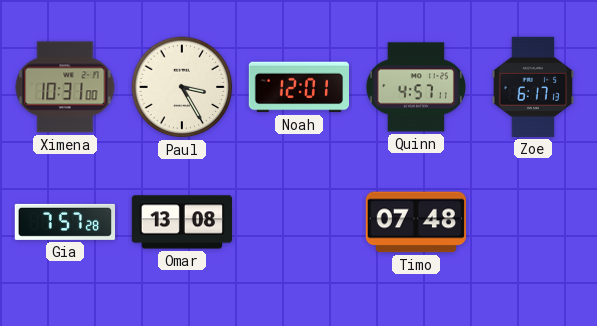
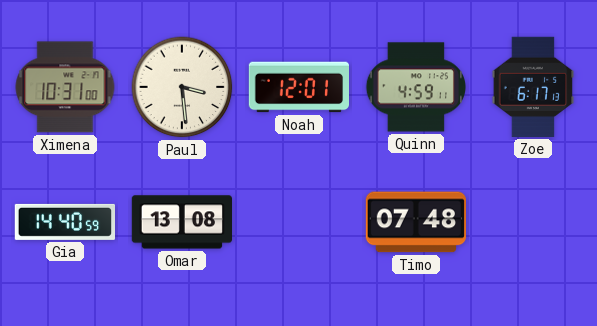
Paul: 3:25 -> 3:29 (182, 87)
Quinn: 4:57 -> 4:59 (415, 87)
Gia: 7:57 -> 14:40 (64, 222)
